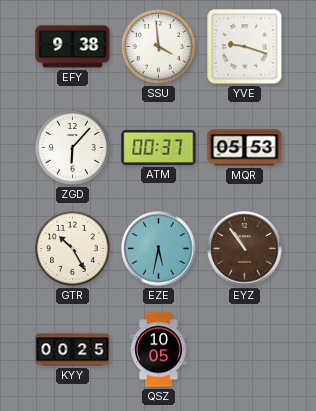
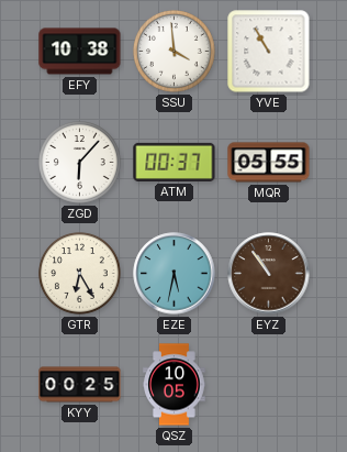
EFY: 9:38 -> 10:38 (80, 52)
YVE: 9:18 -> 10:55 (269, 52)
MQR: 05:53 -> 05:55 (269, 163)
GTR: 10:25 -> 6:25 (80, 274)
